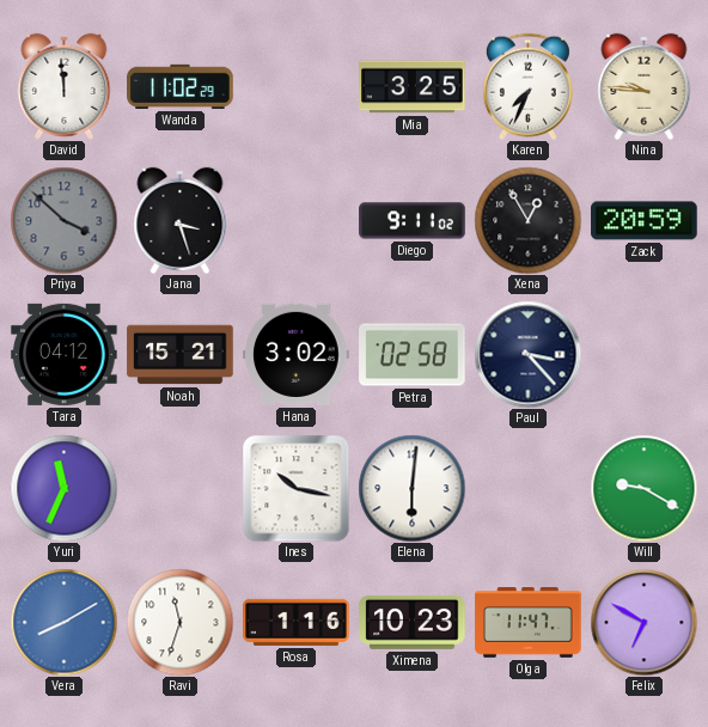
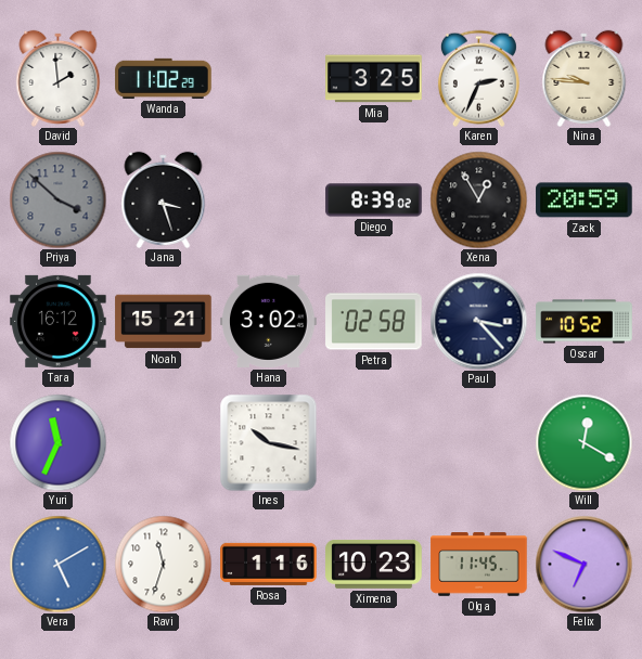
David: 11:59 -> 1:59 (59, 78)
Karen: 7:34 -> 2:34 (478, 78)
Diego: 9:11 -> 8:39 (374, 201)
Tara: 04:12 -> 16:12 (59, 321)
Oscar: none -> 10:52 (585, 322)
Elena: 6:01 -> none (411, 488)
Will: 9:20 -> 12:20 (583, 442)
Vera: 8:10 -> 5:10 (57, 564)
Olga: 11:47 -> 11:45 (479, 565)
Felix: 6:50 -> 6:49 (583, 564)
